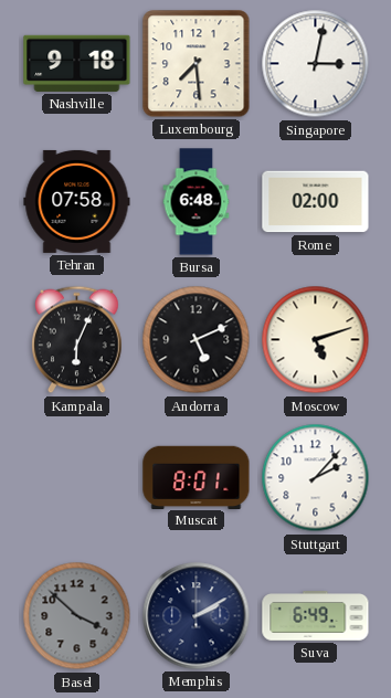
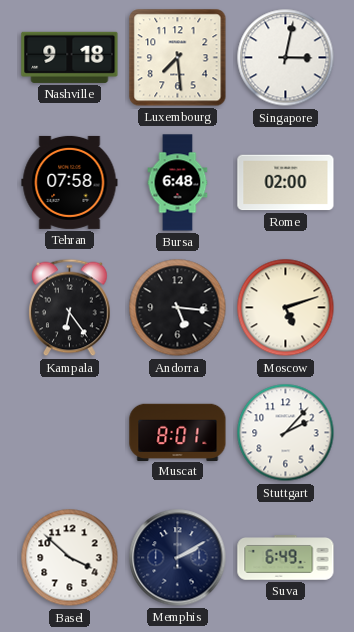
Kampala: 6:04 -> 6:24 (70, 308)
Andorra: 5:11 -> 5:16 (178, 308)
Basel dial: grey -> white (70, 558)
